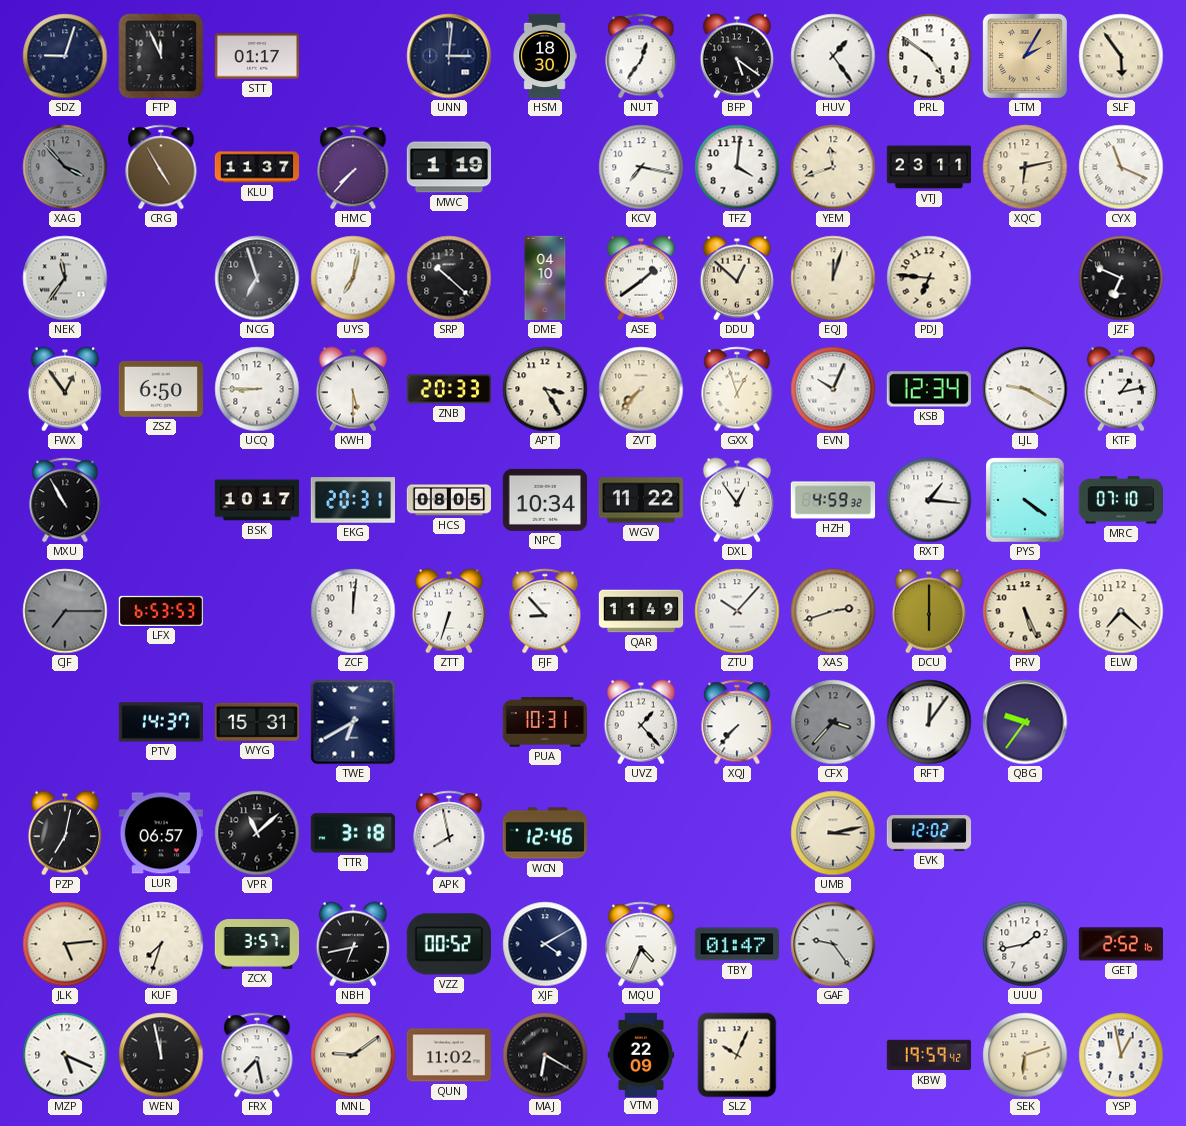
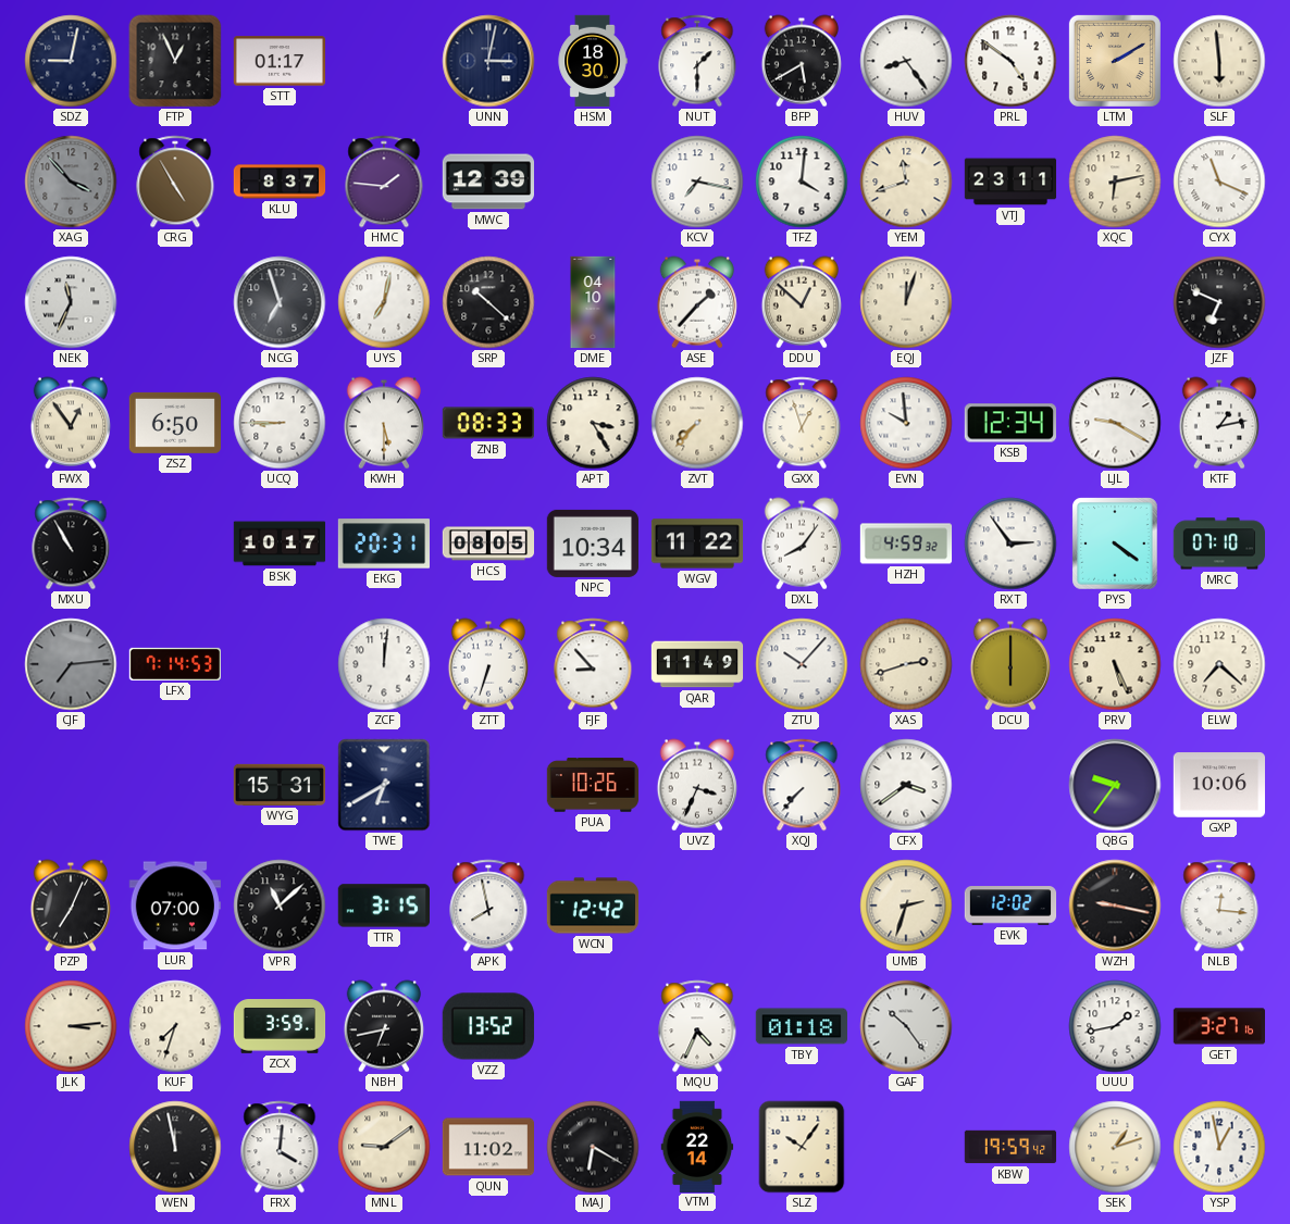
SDZ: 9:03 -> 9:02 (71, 61)
FTP: 11:56 -> 12:56 (175, 61)
UNN: 3:01 -> 3:02 (488, 61)
NUT: 12:36 -> 1:30 (697, 61)
BFP: 5:21 -> 5:40 (802, 61)
HUV: 1:24 -> 8:24 (906, 61)
LTM: 2:05 -> 2:10 (1115, 61)
SLF: 5:54 -> 5:59 (1219, 61)
KLU: 11:37 -> 8:37 (280, 182)
HMC: 7:37 -> 1:46 (384, 182)
MWC: 1:19 -> 12:39 (487, 182)
NEK: 11:36 -> 11:34 (71, 302)
ASE: 1:39 -> 1:37 (697, 302)
PDJ: 6:46 -> none (929, 278)
ZNB: 20:33 -> 08:33 (487, 423)
EVN: 10:04 -> 9:59 (906, 423)
DXL: 12:54 -> 8:06 (802, 544)
RXT: 1:16 -> 2:54 (1010, 544)
CJF: 7:15 -> 7:14 (71, 664)
LFX: 6:53 -> 7:14 (174, 664)
PTV: 14:37 -> none (160, 722)
PUA: 10:31 -> 10:26 (593, 785)
UVZ: 1:23 -> 3:34 (697, 785)
CFX: 3:37 -> 3:39 (906, 785)
CFX dial: grey -> white (906, 785)
RFT: 12:06 -> none (929, 722)
GXP: none -> 10:06 (1218, 785)
PZP: 7:02 -> 7:04 (71, 905)
LUR: 06:57 -> 07:00 (174, 905)
TTR: 3:18 -> 3:15 (383, 905)
WCN: 12:46 -> 12:42 (593, 905)
UMB: 3:13 -> 2:33 (906, 905)
WZH: none -> 9:17 (1115, 905)
NLB: none -> 12:16 (1219, 905)
JLK: 5:14 -> 3:14 (71, 1026)
ZCX: 3:57 -> 3:59 (280, 1026)
VZZ: 00:52 -> 13:52 (488, 1026)
XJF: 4:10 -> none (545, 944)
TBY: 01:47 -> 01:18 (801, 1026)
GAF: 9:24 -> 10:24 (906, 1026)
GET: 2:52 -> 3:27 (1218, 1026)
MZP: 5:19 -> none (65, 1055)
FRX: 7:28 -> 4:01 (280, 1147)
VTM: 22:09 -> 22:14 (697, 1146)
SLZ: 10:04 -> 10:06 (802, 1147)
SEK: 6:12 -> 1:12 (1115, 1147)
